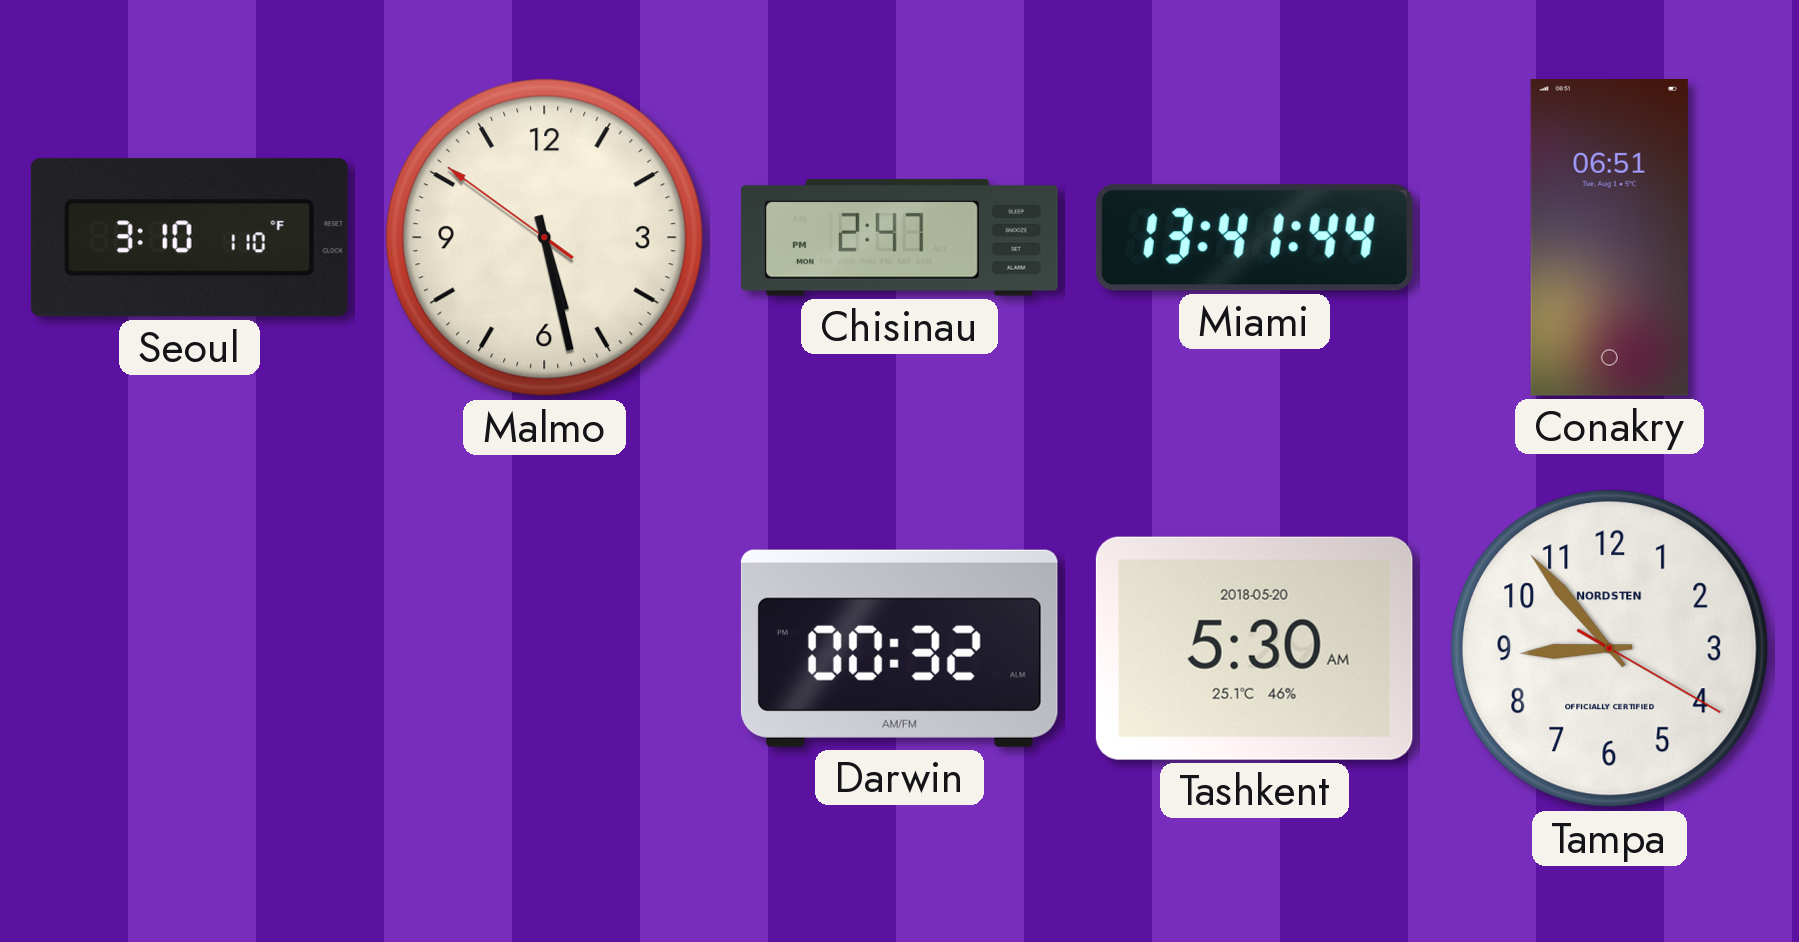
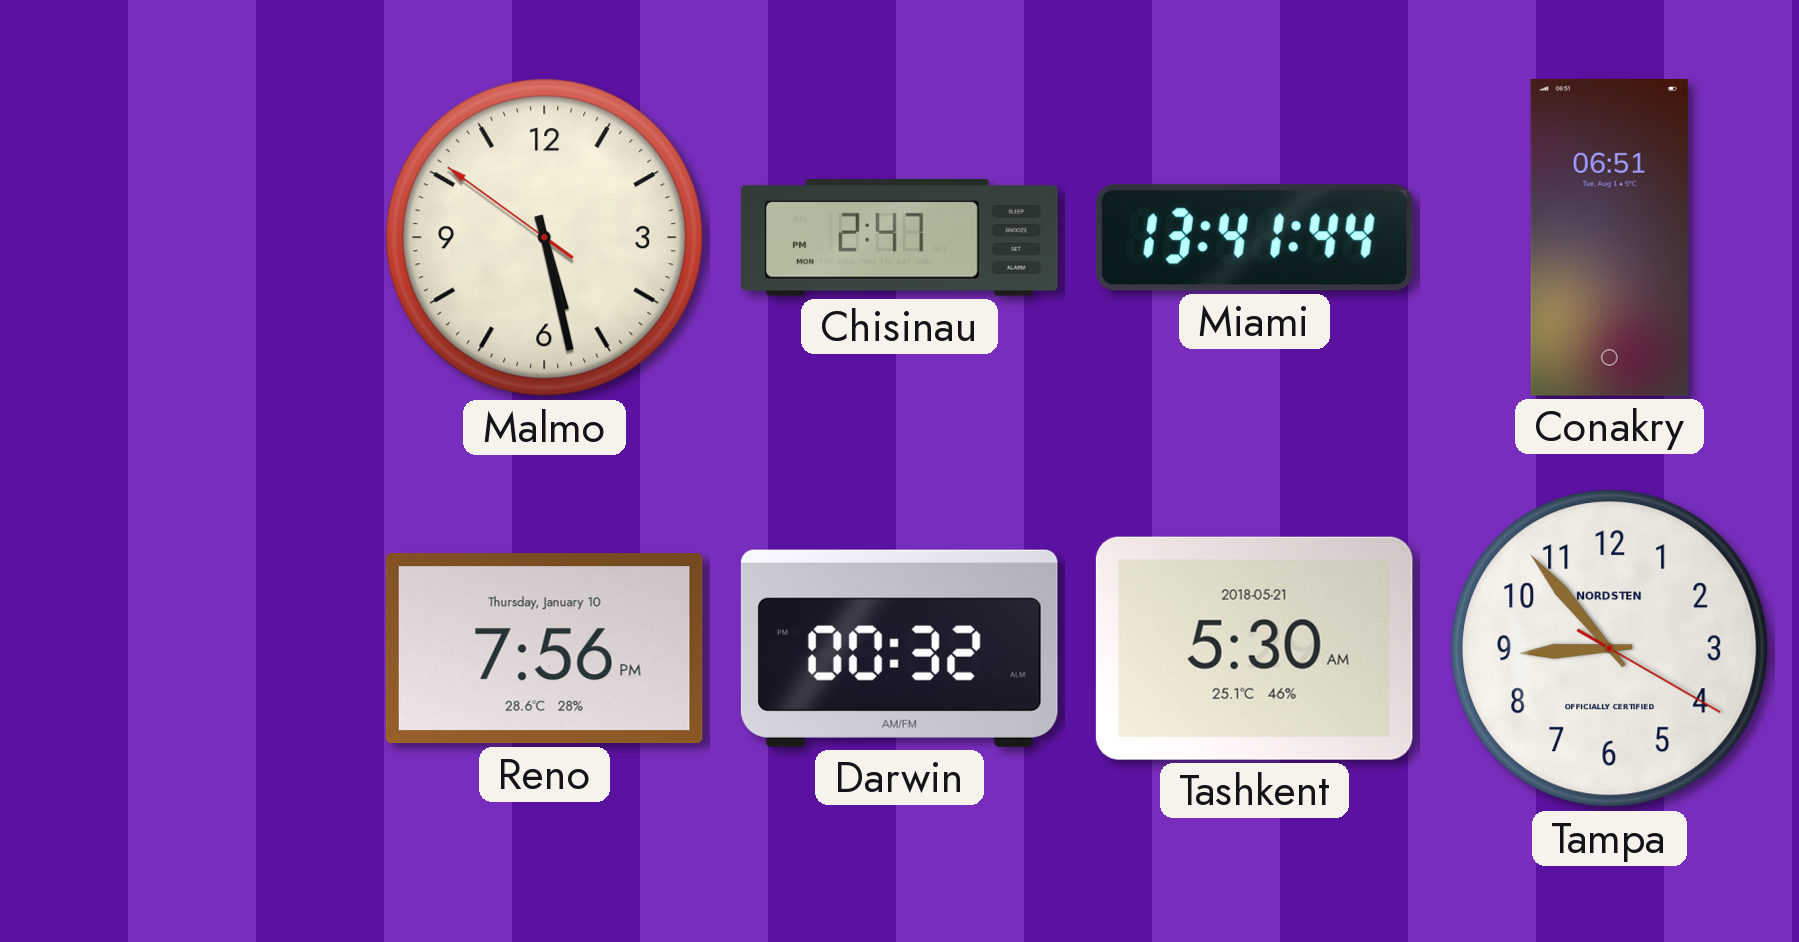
Seoul: 3:10 -> none (189, 238)
Reno: none -> 7:56 (544, 649)
Tashkent date: 2018-05-20 -> 2018-05-21 (1254, 648)
